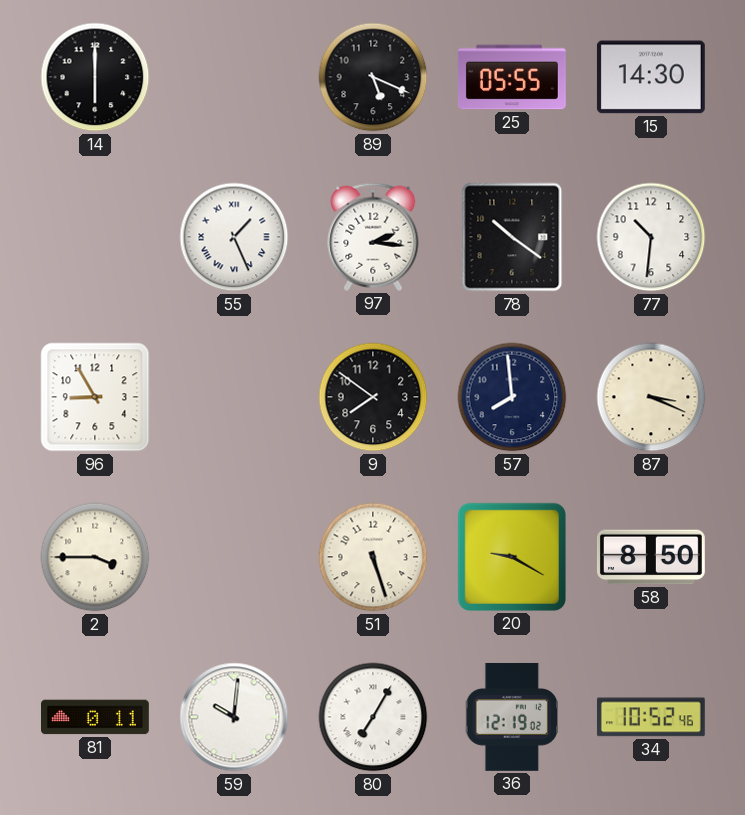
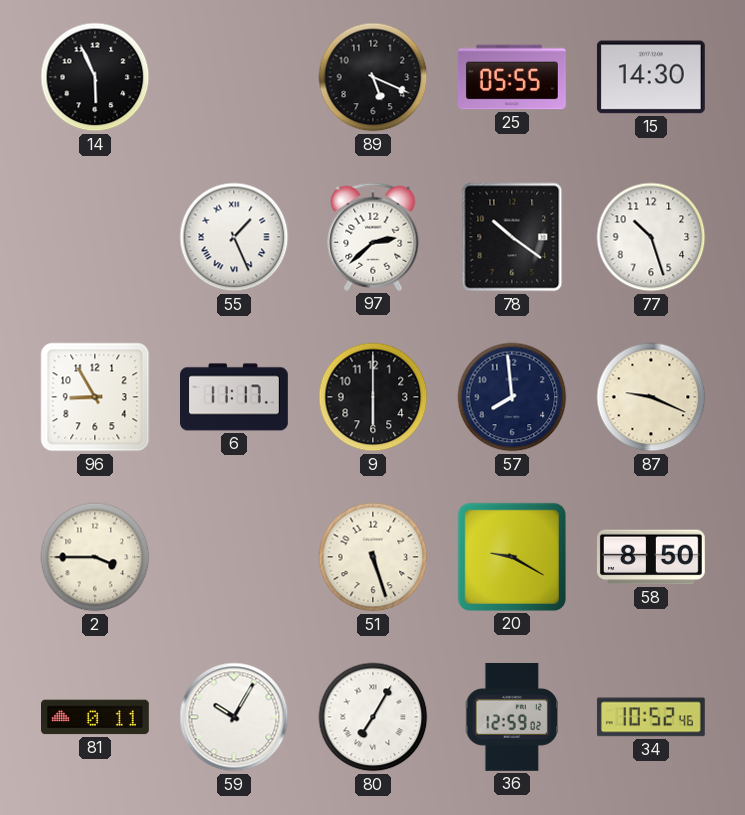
14: 6:00 -> 5:56 (95, 77)
97: 2:16 -> 2:38 (373, 237)
77: 10:31 -> 10:27 (651, 237)
6: none -> 11:17 (235, 397)
9: 7:51 -> 6:00 (373, 397)
87: 3:19 -> 9:19 (651, 397)
59: 10:01 -> 10:05 (234, 717)
36: 12:19 -> 12:59 (511, 717)
